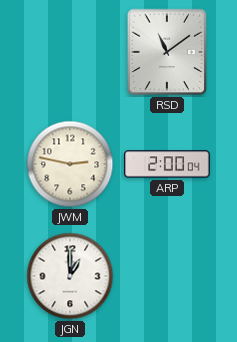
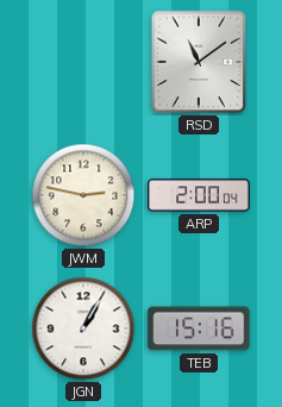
JGN: 1:00 -> 1:05 (83, 328)
TEB: none -> 15:16 (199, 328)
